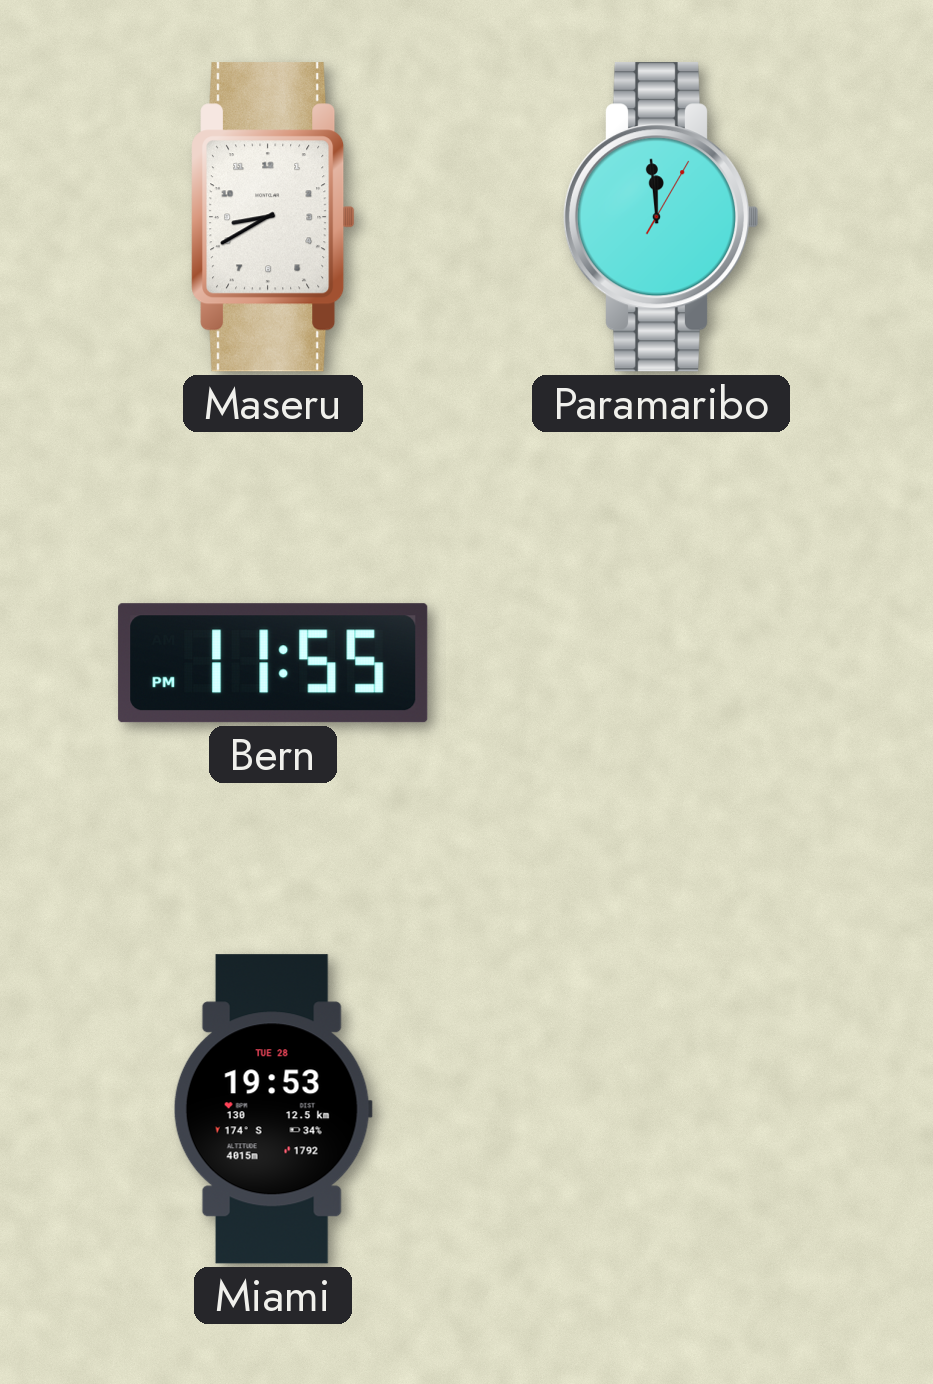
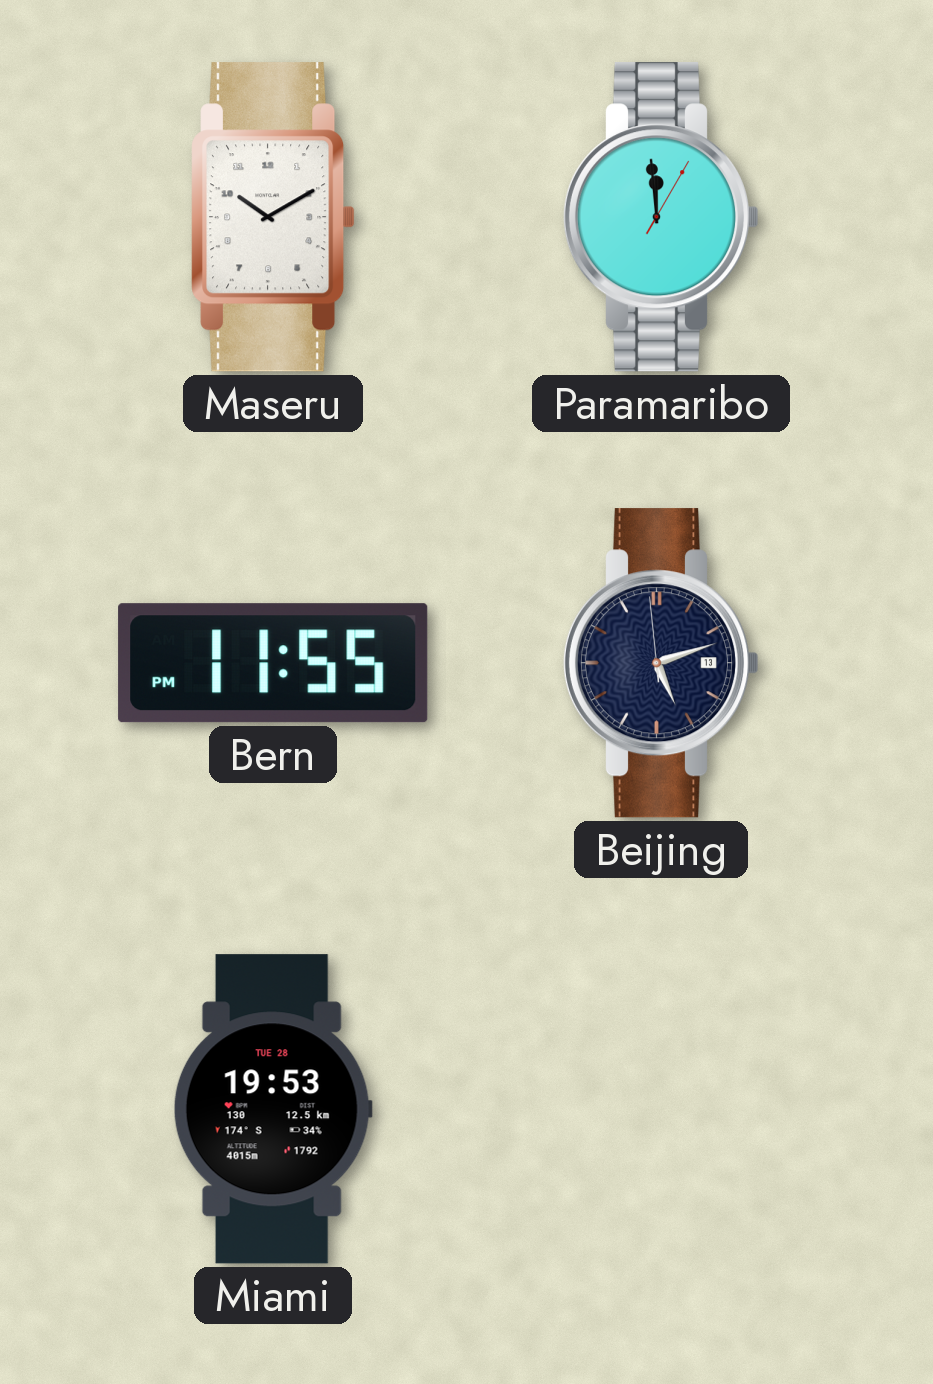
Maseru: 8:40 -> 10:10 (273, 217)
Beijing: none -> 5:11 (661, 663)
